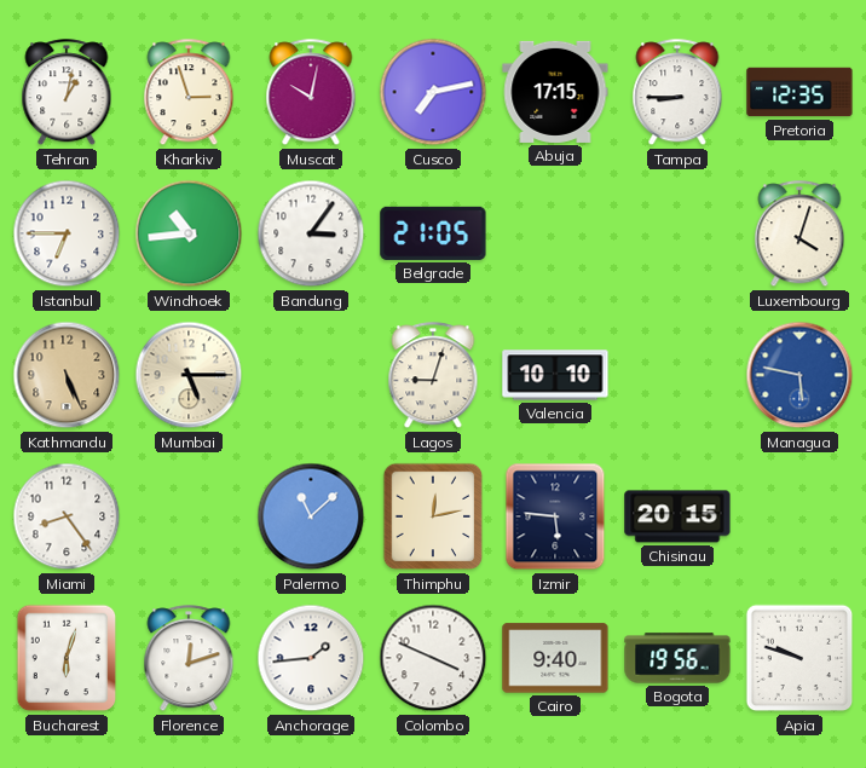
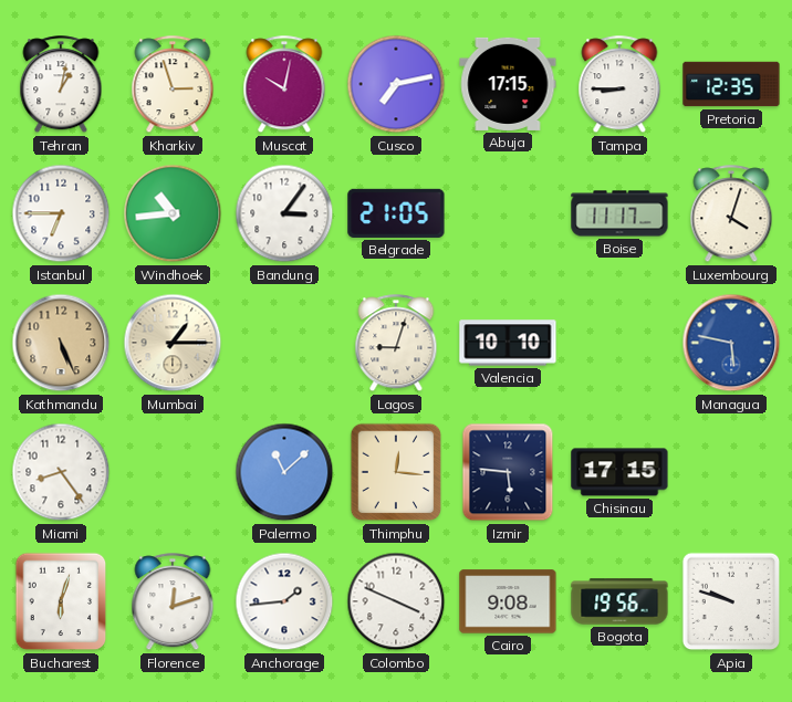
Boise: none -> 11:17 (619, 213)
Mumbai: 5:15 -> 1:15 (173, 343)
Thimphu: 12:13 -> 12:16 (396, 472)
Chisinau: 20:15 -> 17:15 (619, 472)
Cairo: 9:40 -> 9:08 (508, 601)
